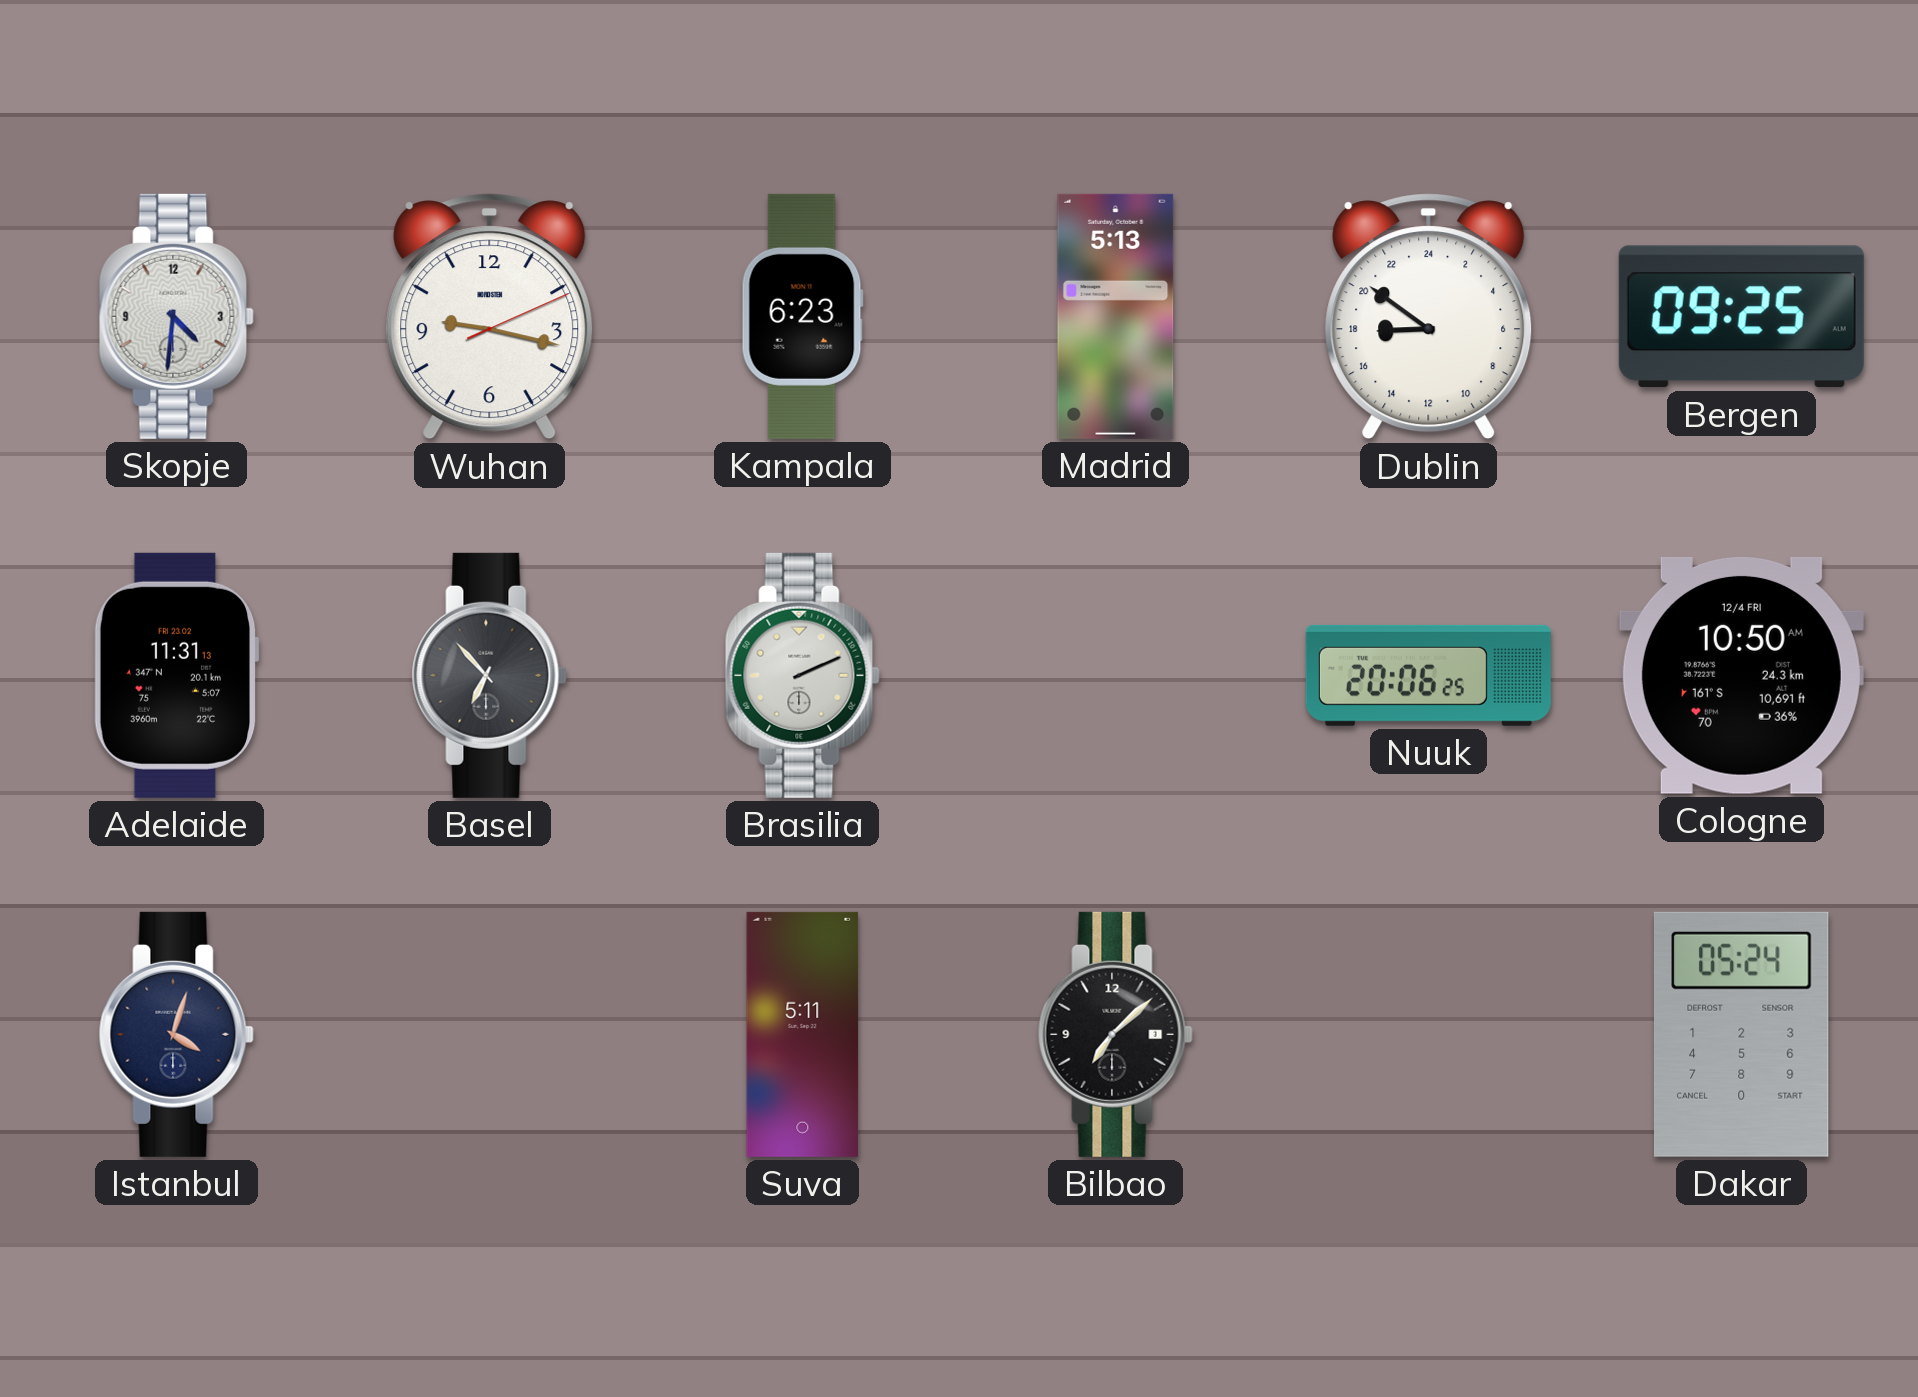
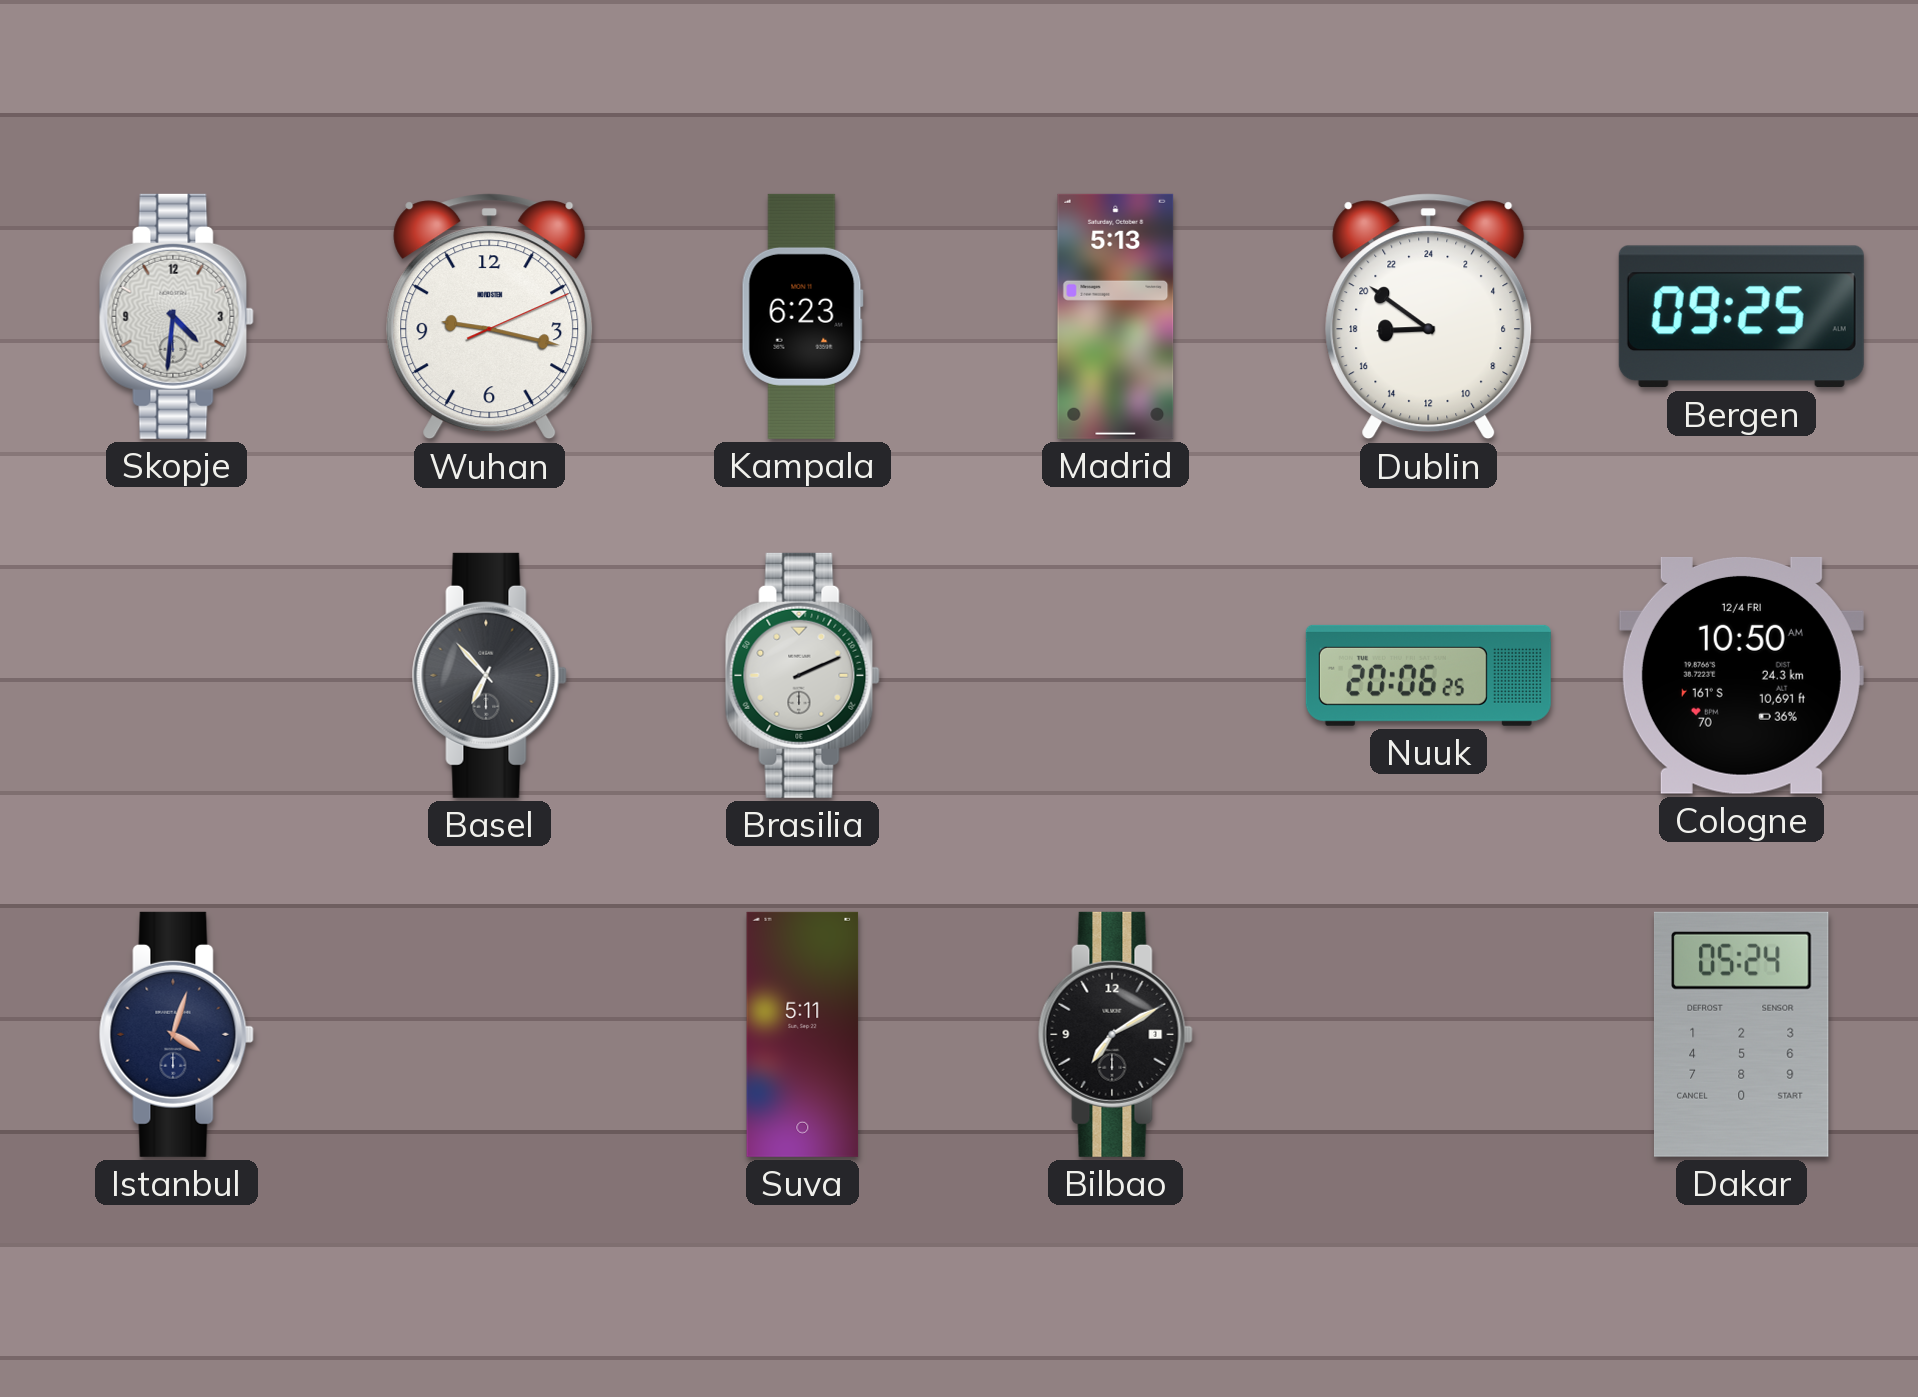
Adelaide: 11:31 -> none (176, 675)
Bilbao: 7:08 -> 7:10 (1115, 1034)
